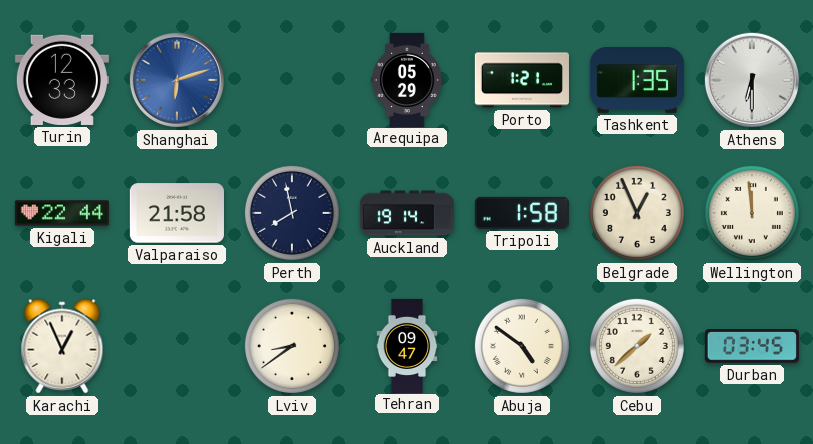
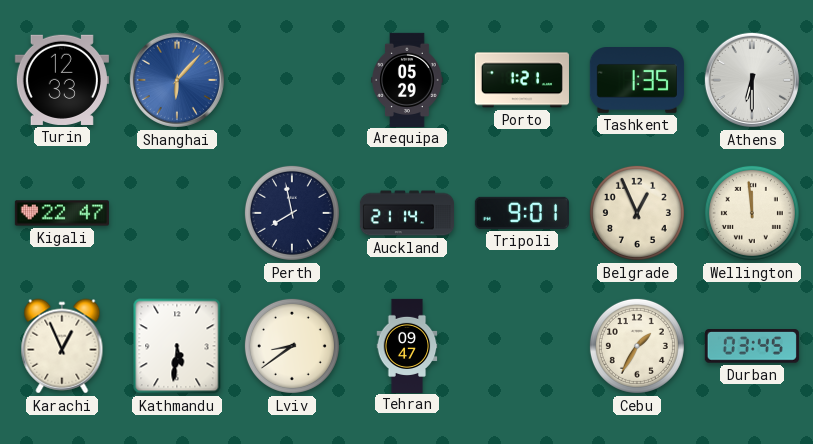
Shanghai: 6:12 -> 6:07 (177, 80)
Kigali: 22:44 -> 22:47 (62, 213)
Valparaiso: 21:58 -> none (177, 213)
Auckland: 19:14 -> 21:14 (406, 213)
Tripoli: 1:58 -> 9:01 (522, 213)
Kathmandu: none -> 5:31 (177, 346)
Abuja: 4:51 -> none (522, 346)
Cebu: 1:38 -> 1:35 (637, 346)
